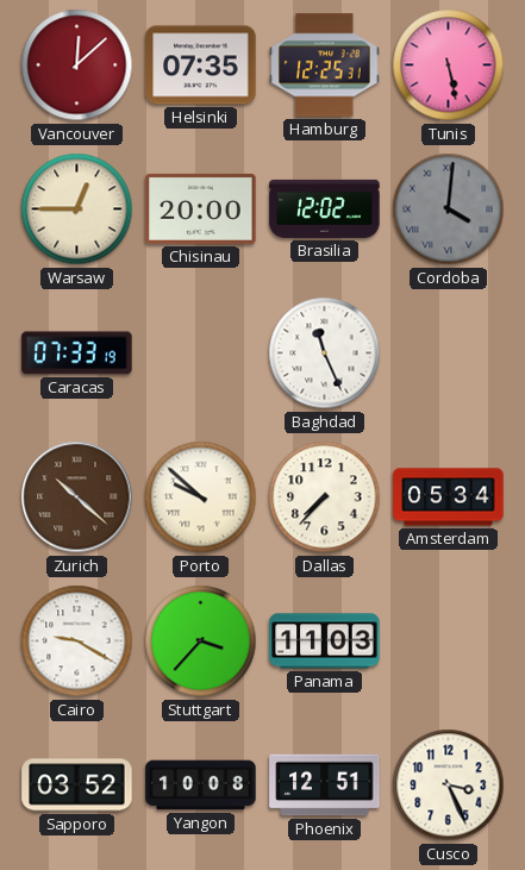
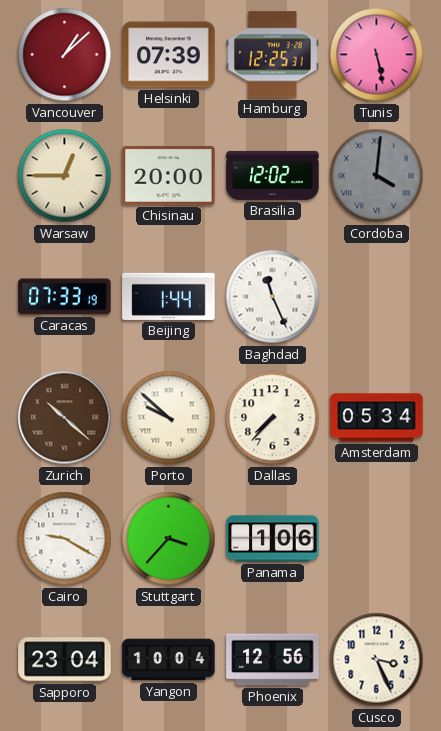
Vancouver: 12:08 -> 1:08 (65, 55)
Helsinki: 07:35 -> 07:39 (169, 55)
Beijing: none -> 1:44 (169, 296)
Panama: 11:03 -> 1:06 (273, 539)
Sapporo: 03:52 -> 23:04 (65, 660)
Yangon: 10:08 -> 10:04 (169, 660)
Phoenix: 12:51 -> 12:56 (273, 660)
